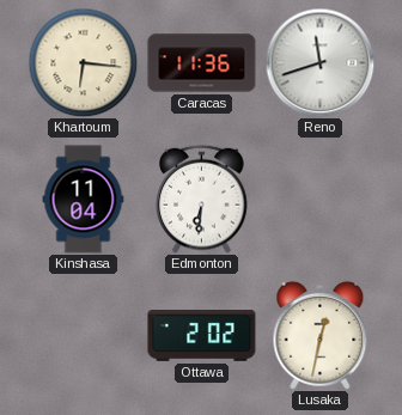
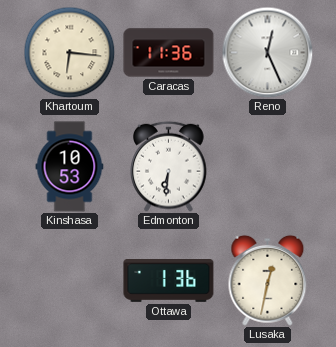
Reno: 11:42 -> 12:26 (267, 52)
Kinshasa: 11:04 -> 10:53 (70, 167)
Ottawa: 2:02 -> 1:36 (169, 281)
